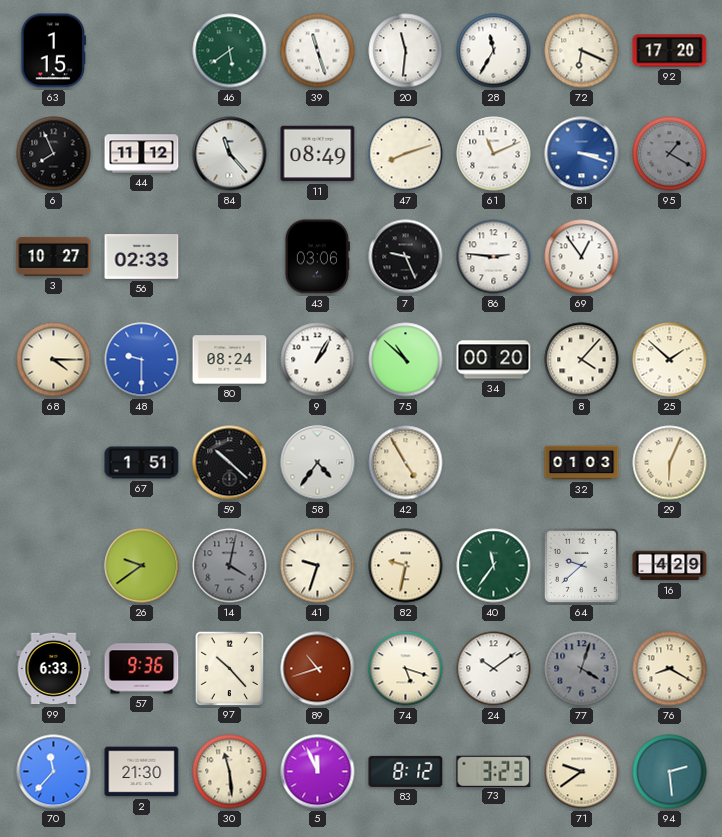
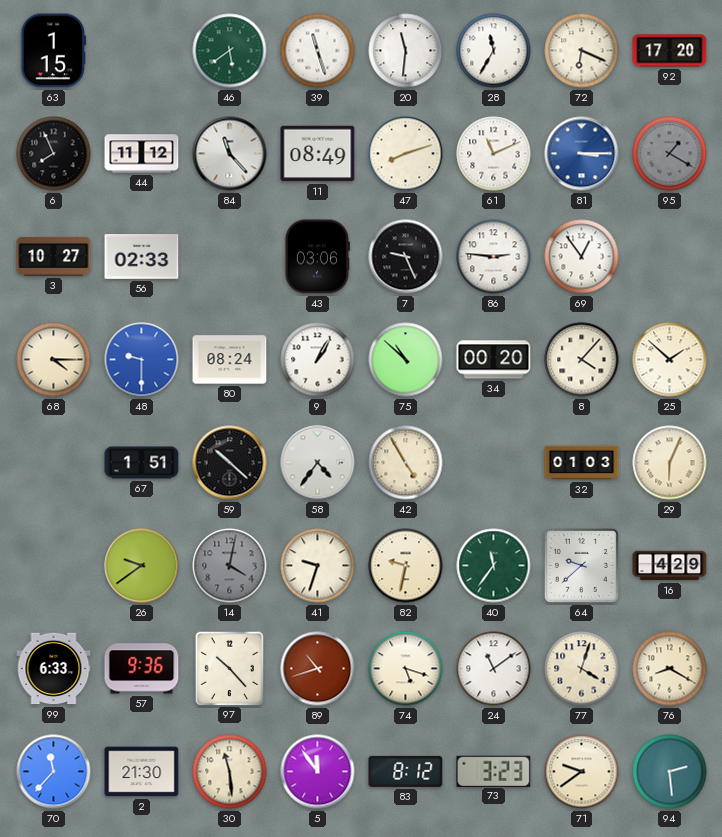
81: 3:18 -> 3:15 (582, 154)
24: 10:09 -> 11:09 (494, 669)
77 dial: grey -> cream (582, 669)
5: 11:56 -> 11:54 (318, 772)
